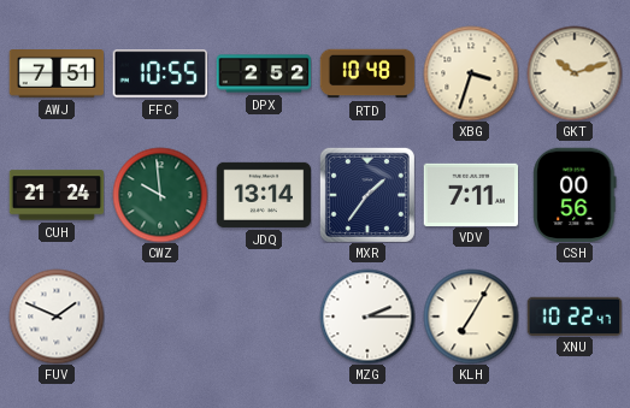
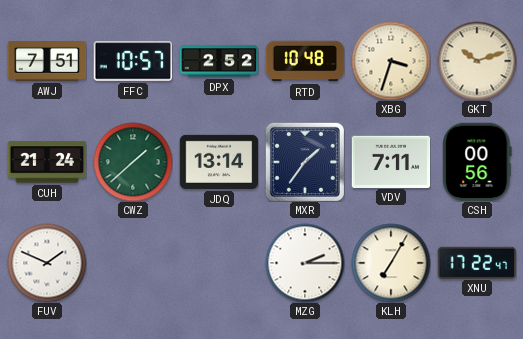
FFC: 10:55 -> 10:57 (133, 61)
CWZ: 9:59 -> 1:38 (133, 162)
XNU: 10:22 -> 17:22 (477, 262)
